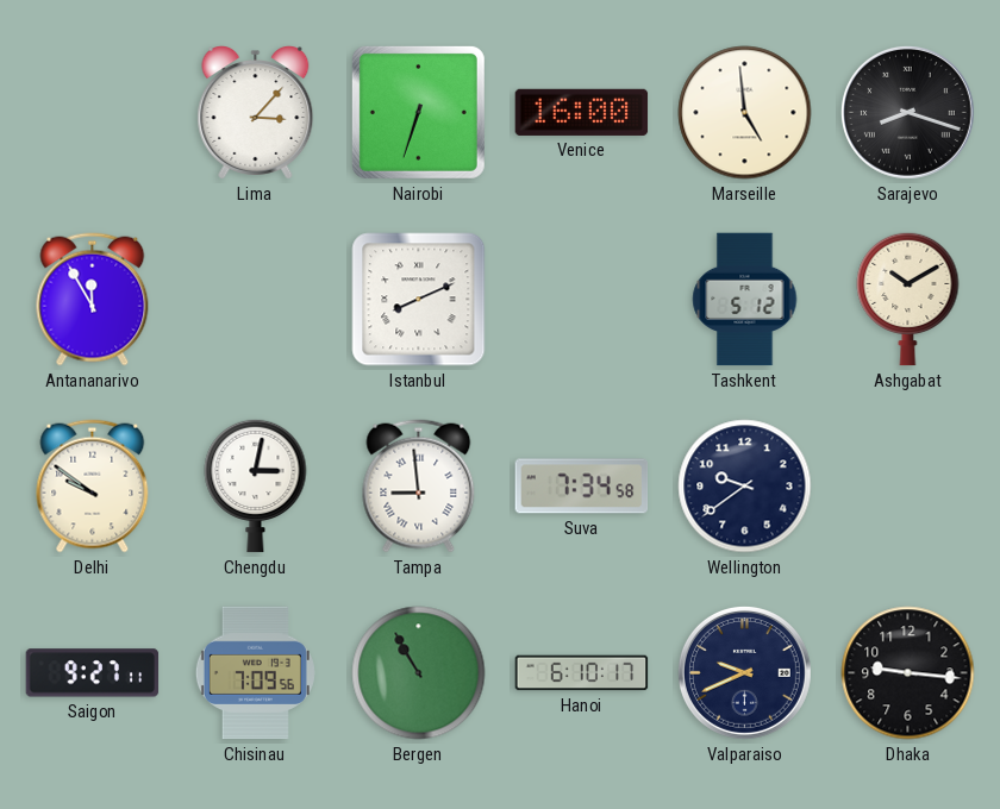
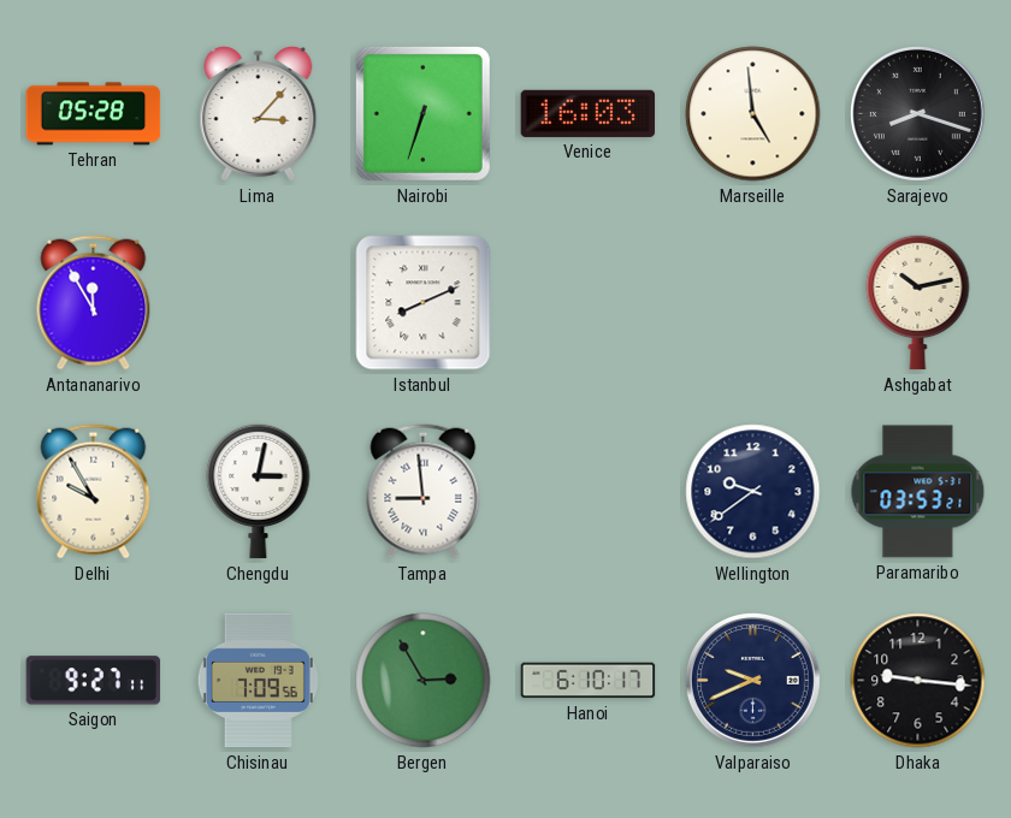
Tehran: none -> 05:28 (94, 114)
Venice: 16:00 -> 16:03 (589, 113)
Tashkent: 5:12 -> none (745, 300)
Ashgabat: 10:10 -> 10:13 (918, 302)
Delhi: 9:51 -> 9:55 (94, 492)
Suva: 7:34 -> none (582, 487)
Paramaribo: none -> 03:53 (918, 492)
Bergen: 10:55 -> 2:55 (424, 681)
